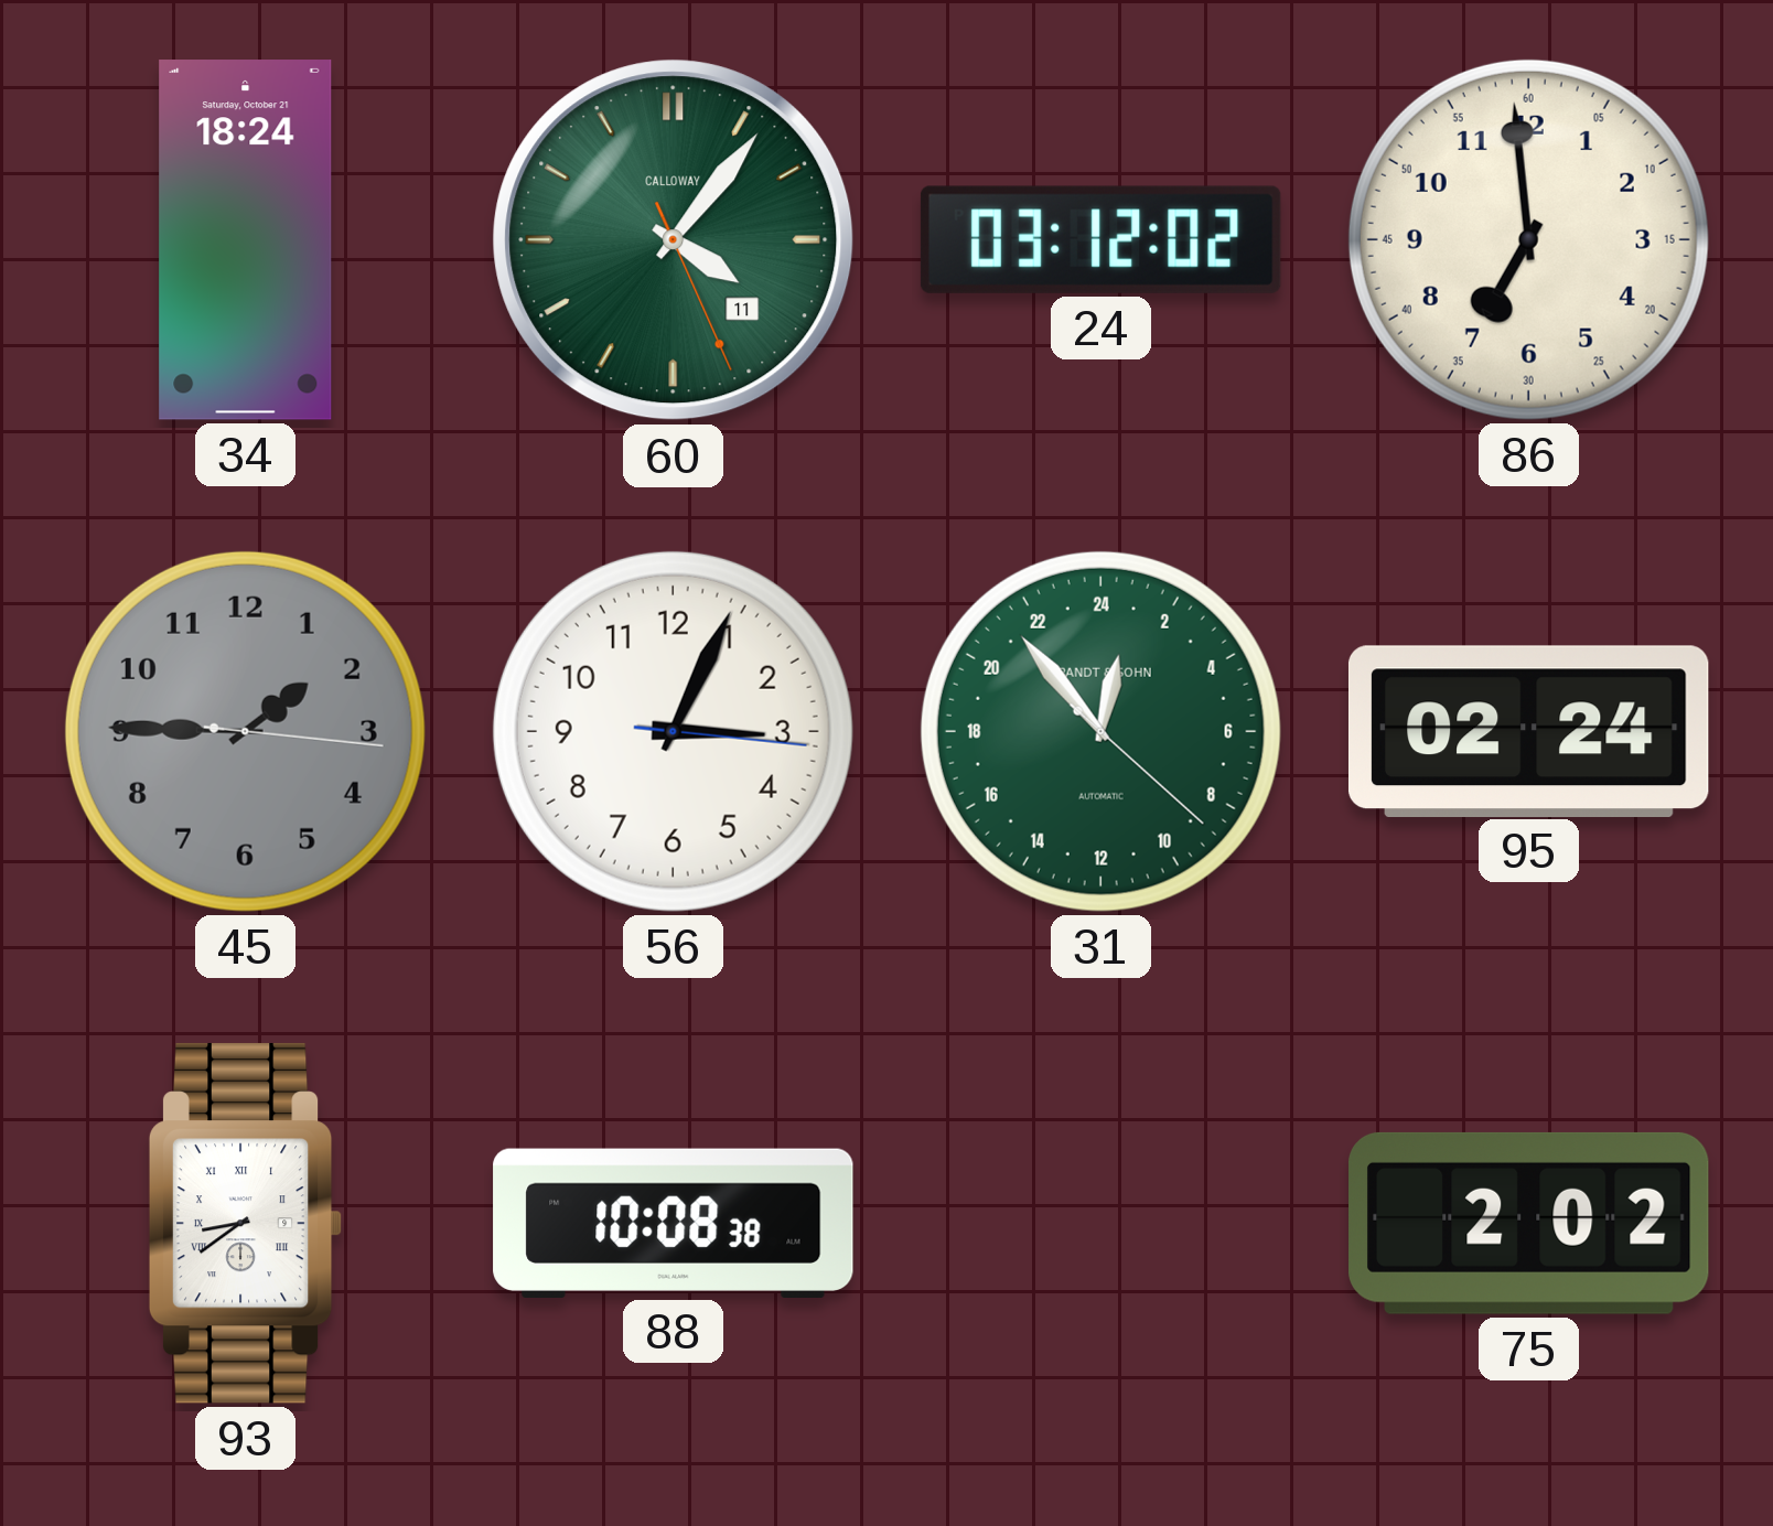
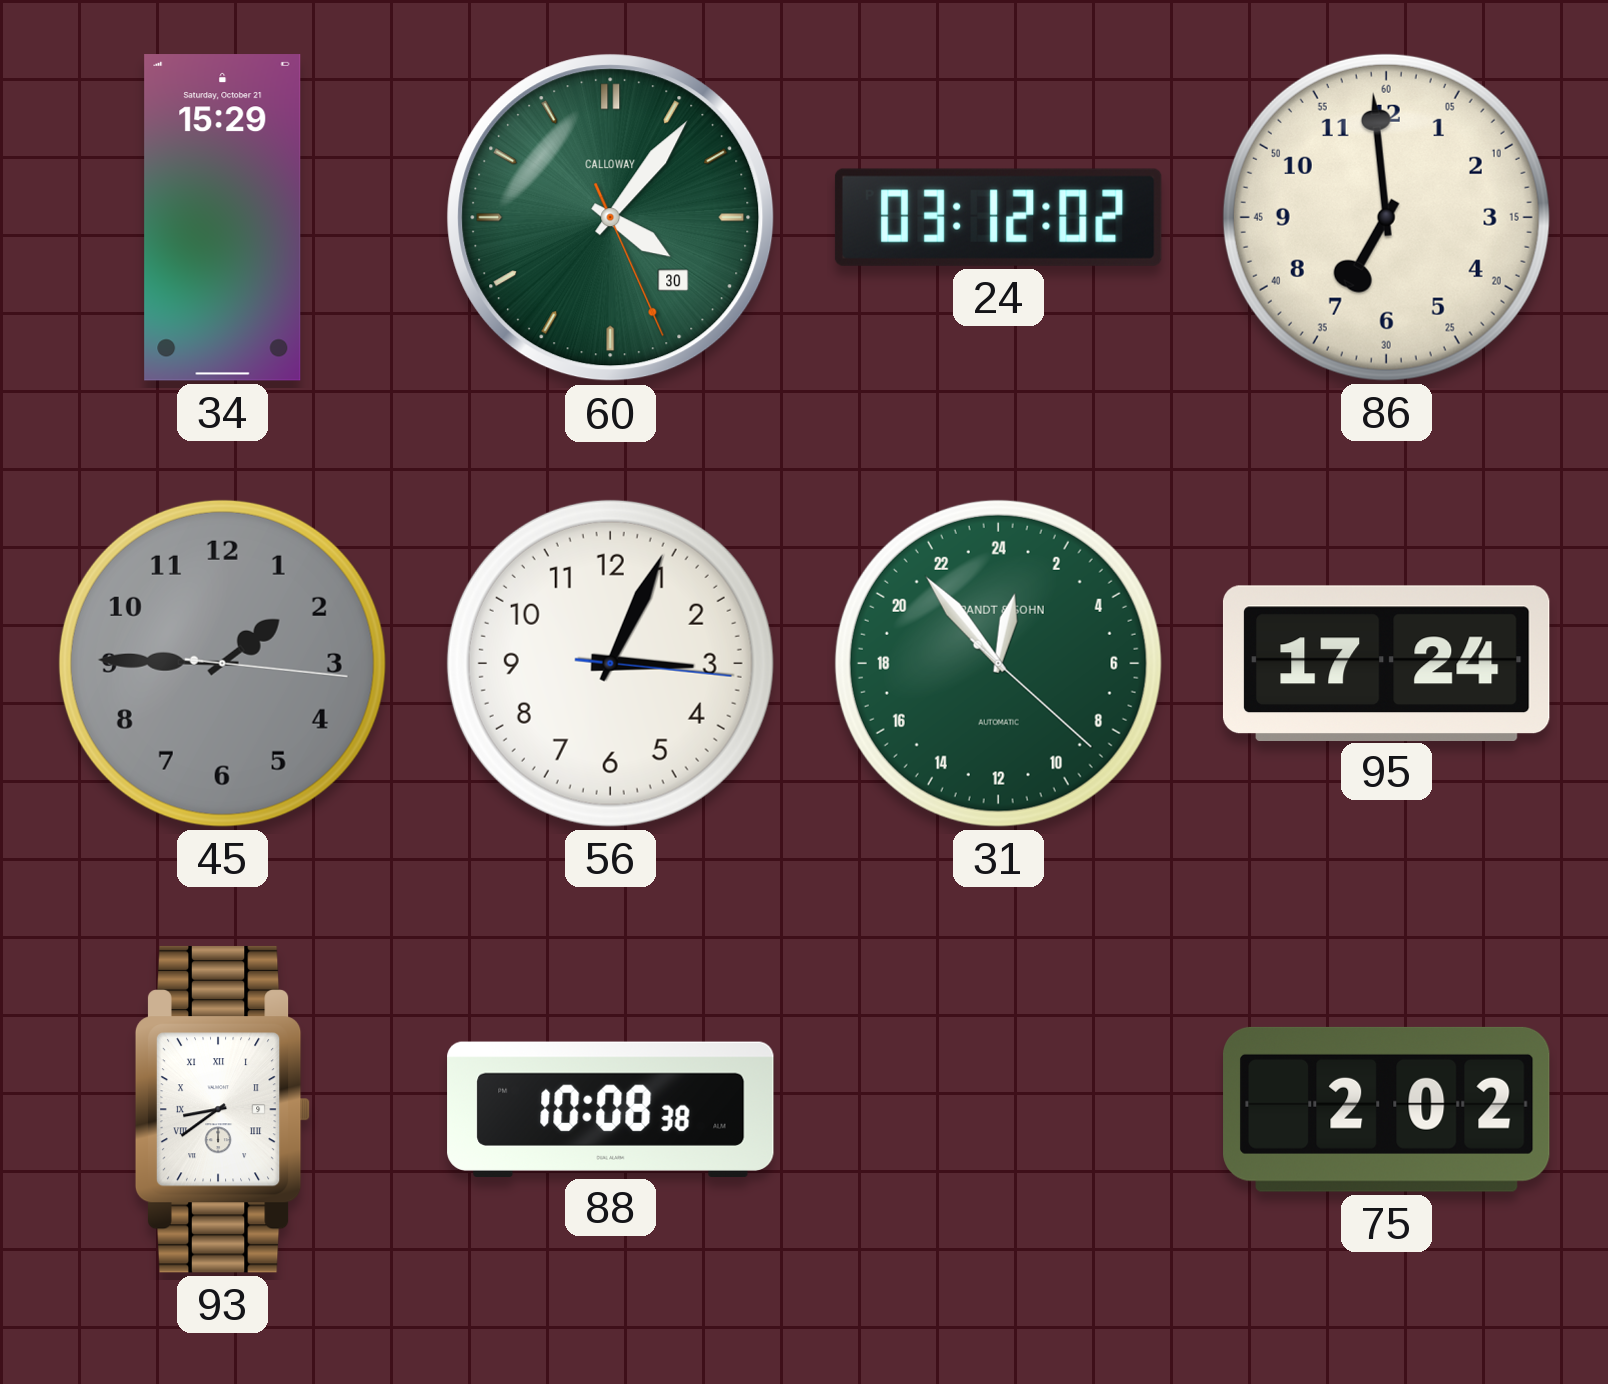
34: 18:24 -> 15:29 (223, 218)
60 date: 11 -> 30 (611, 218)
95: 02:24 -> 17:24 (1386, 663)
